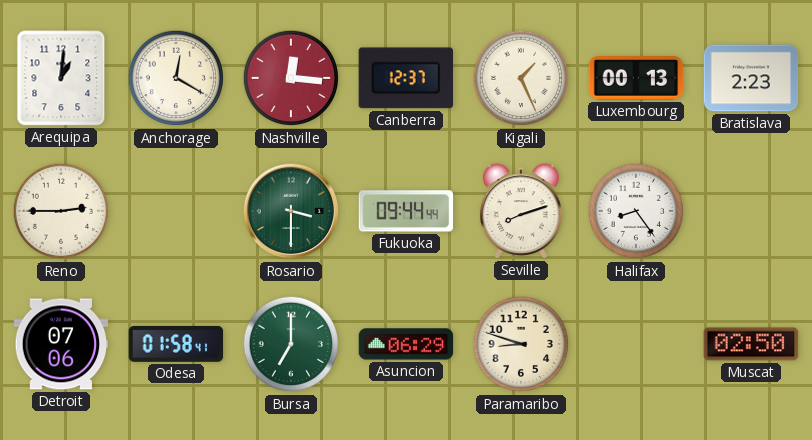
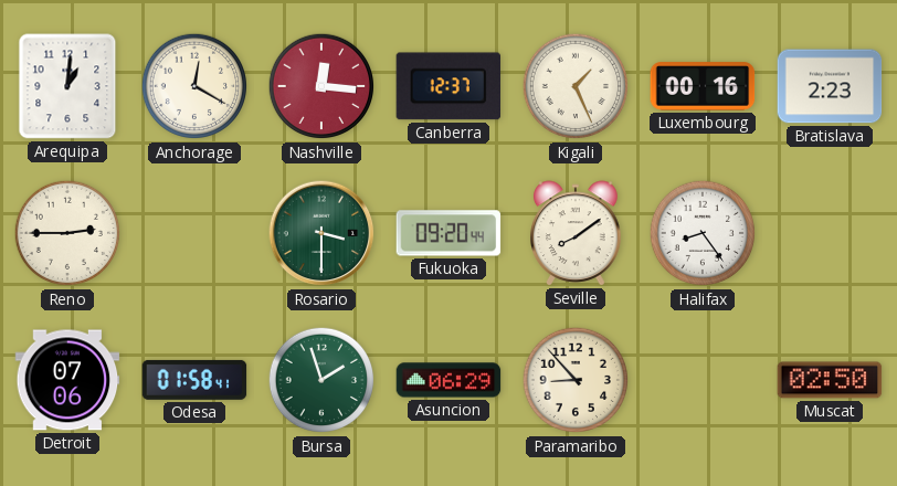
Luxembourg: 00:13 -> 00:16 (703, 86)
Fukuoka: 09:44 -> 09:20 (448, 233)
Seville: 8:12 -> 8:09 (576, 233)
Bursa: 7:00 -> 1:57 (321, 380)
Paramaribo: 8:48 -> 8:53 (576, 380)
